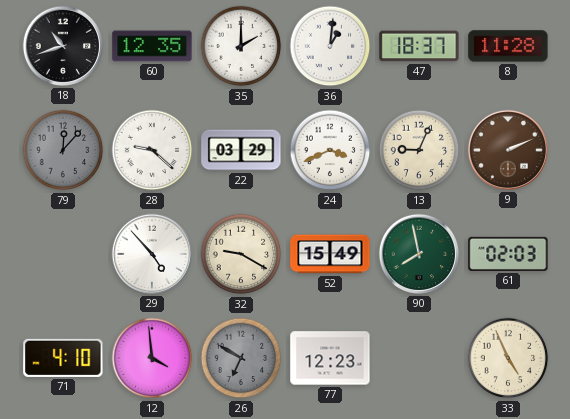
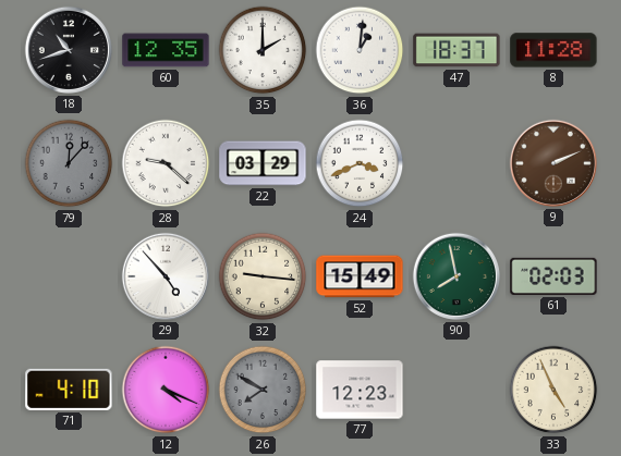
13: 9:04 -> none (419, 150)
32: 9:20 -> 9:16 (263, 276)
12: 3:59 -> 4:19 (166, 390)
26: 6:50 -> 7:50 (263, 390)
